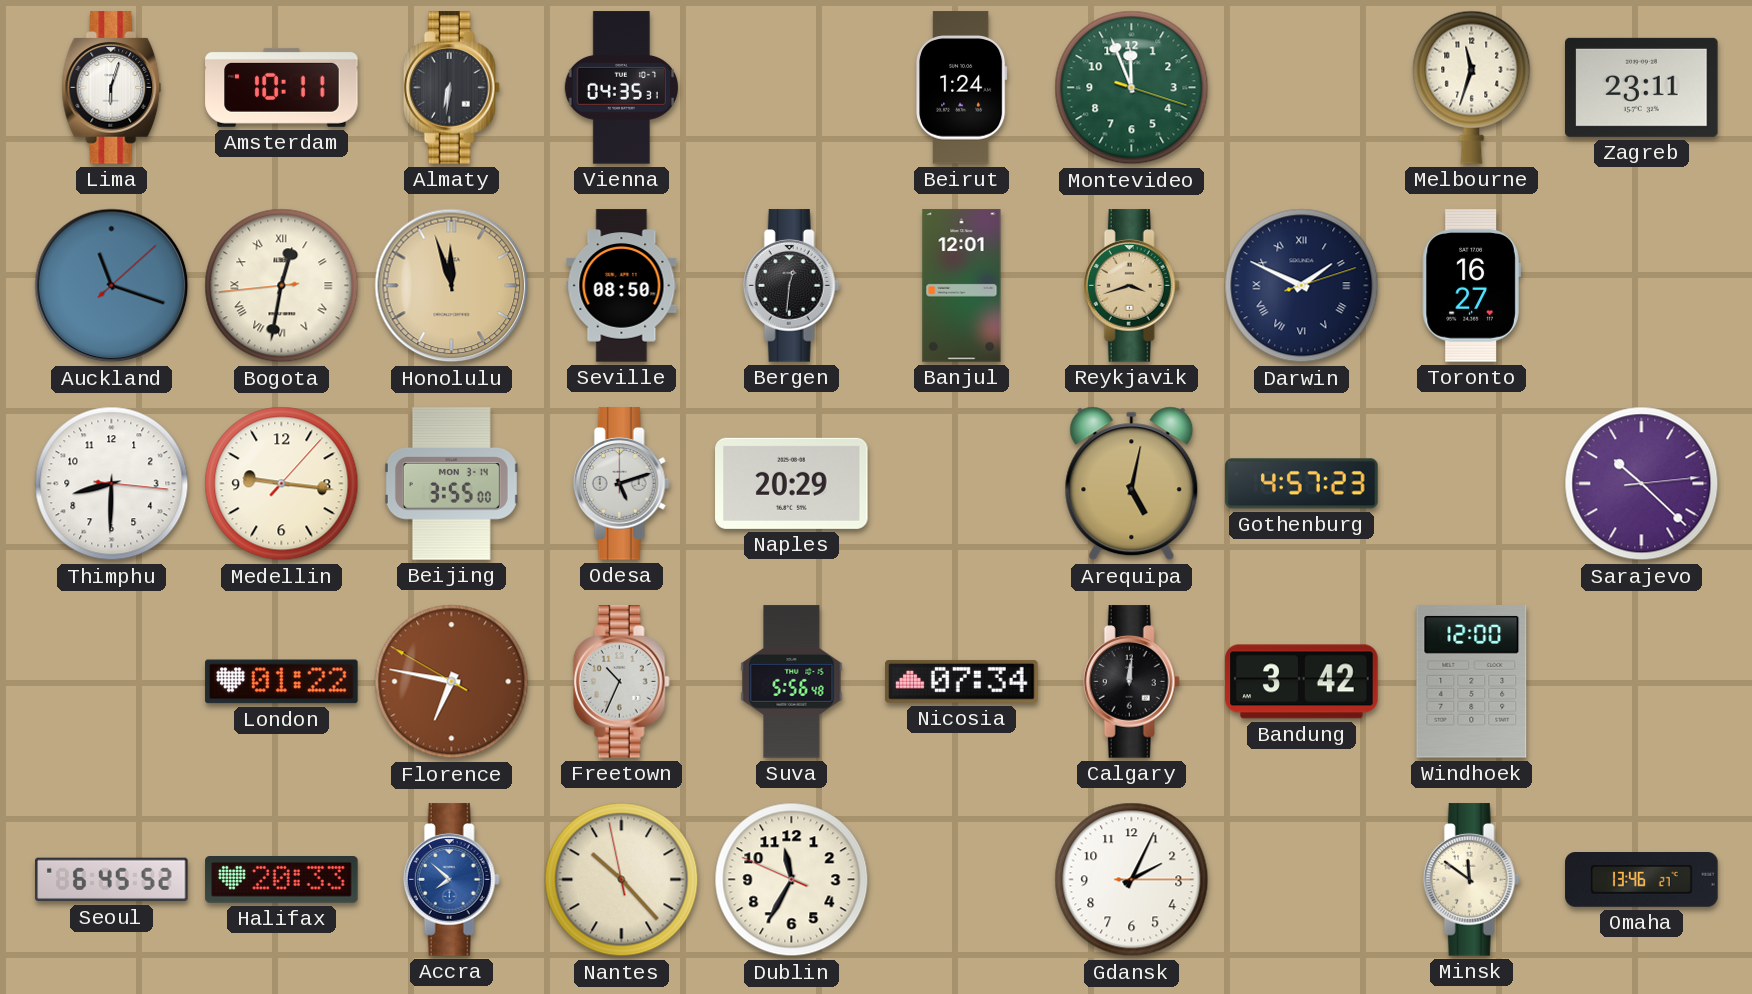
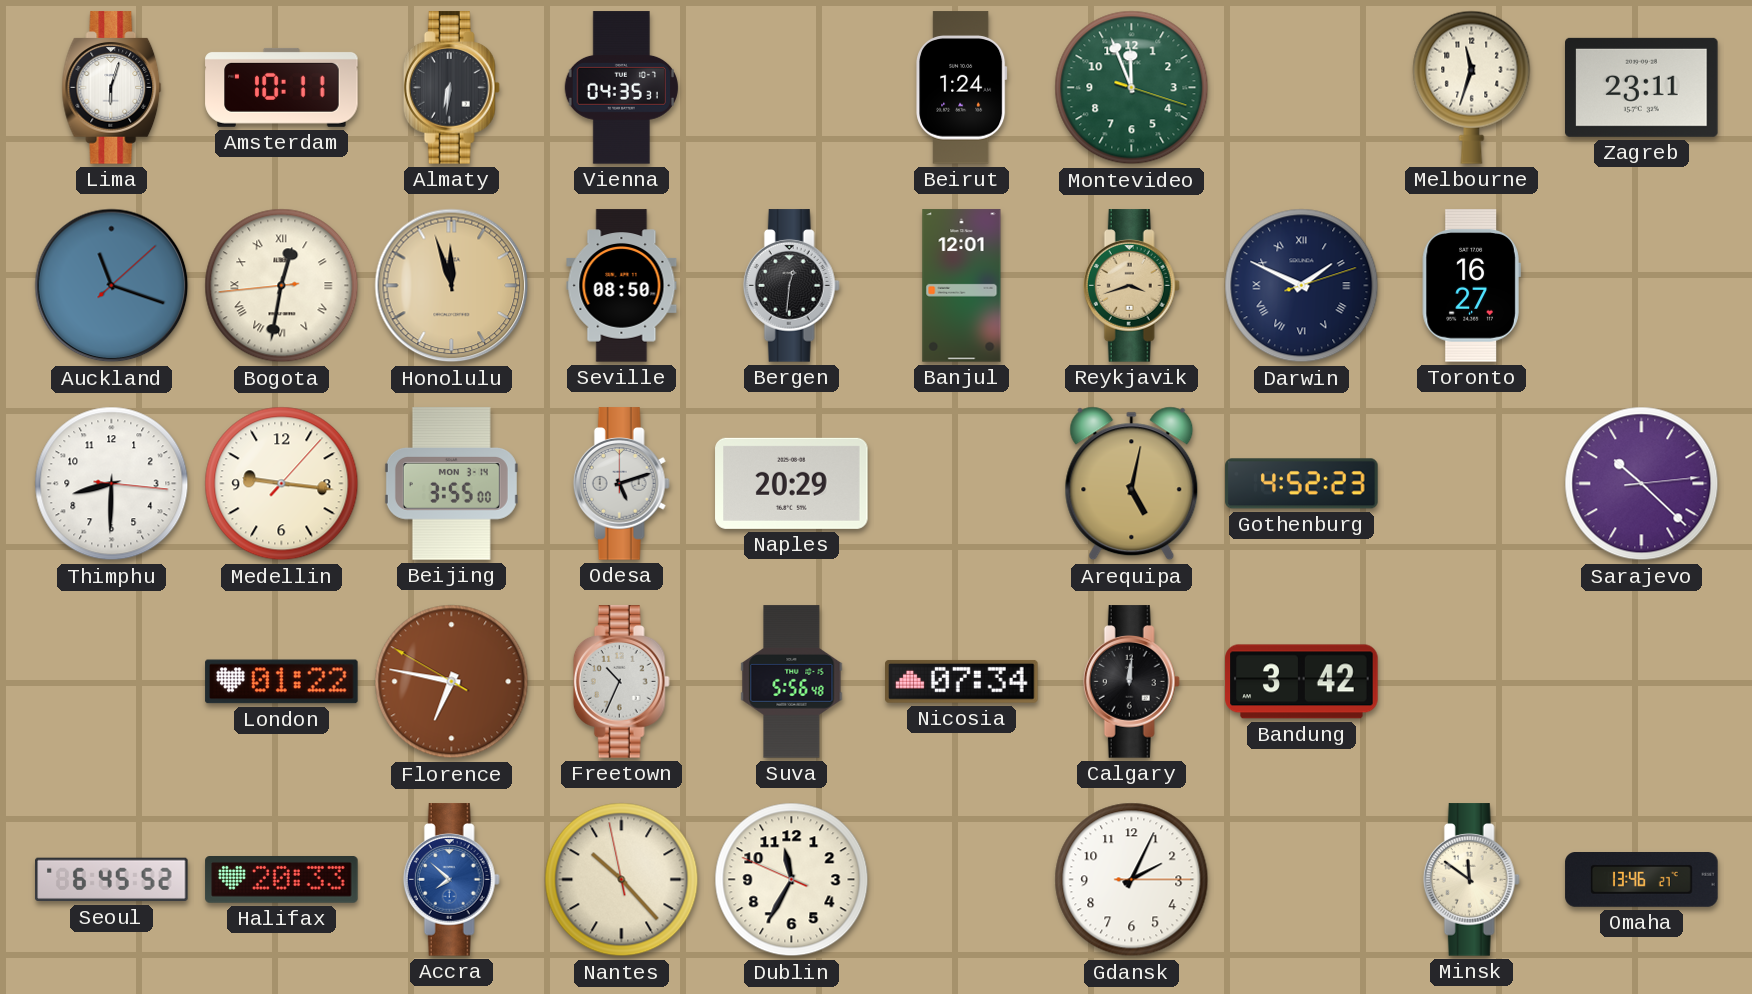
Gothenburg: 4:57 -> 4:52 (1302, 484)
Windhoek: 12:00 -> none (1472, 682)
